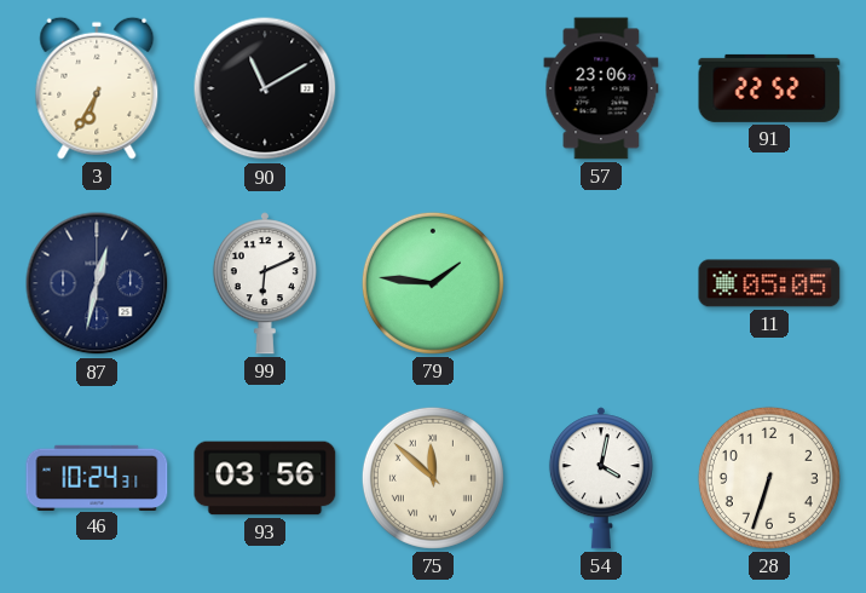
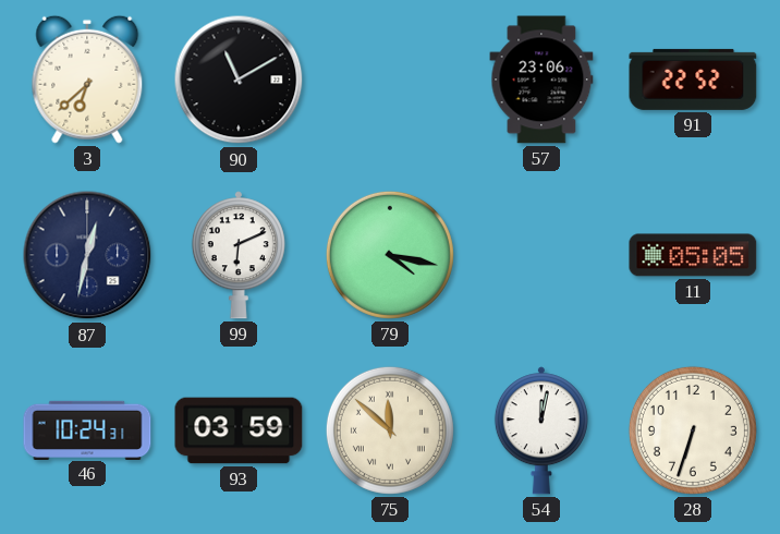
3: 6:35 -> 6:38 (87, 80)
79: 1:46 -> 4:17 (390, 255)
93: 03:56 -> 03:59 (239, 430)
54: 4:02 -> 12:02 (541, 430)
